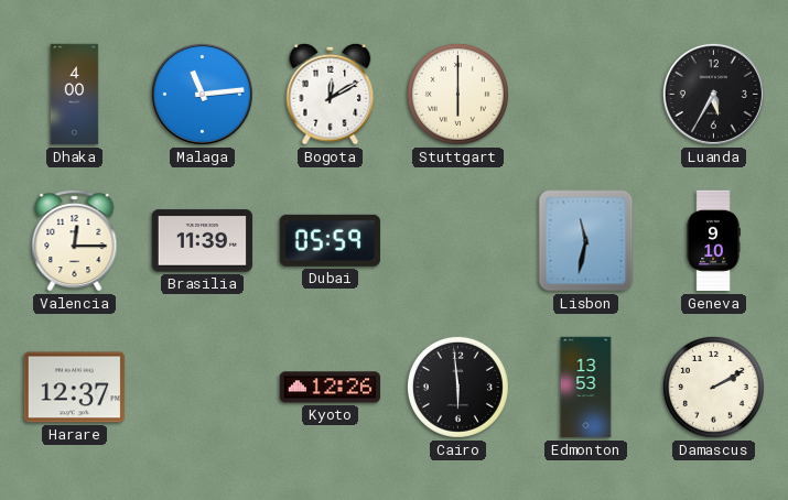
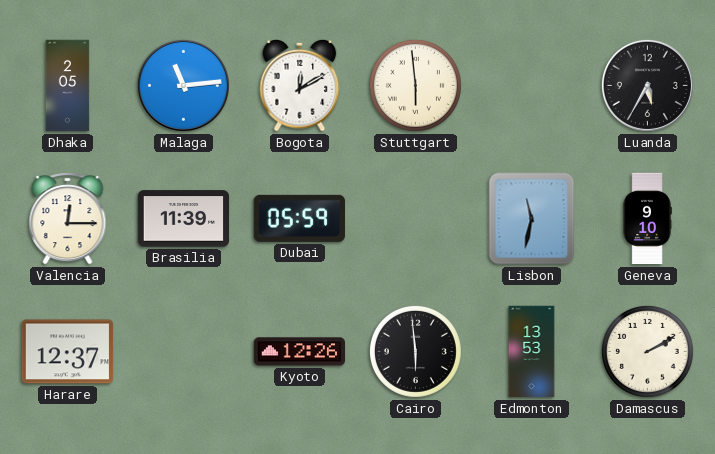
Dhaka: 4:00 -> 2:05 (68, 86)
Stuttgart: 6:00 -> 5:59 (415, 85)
